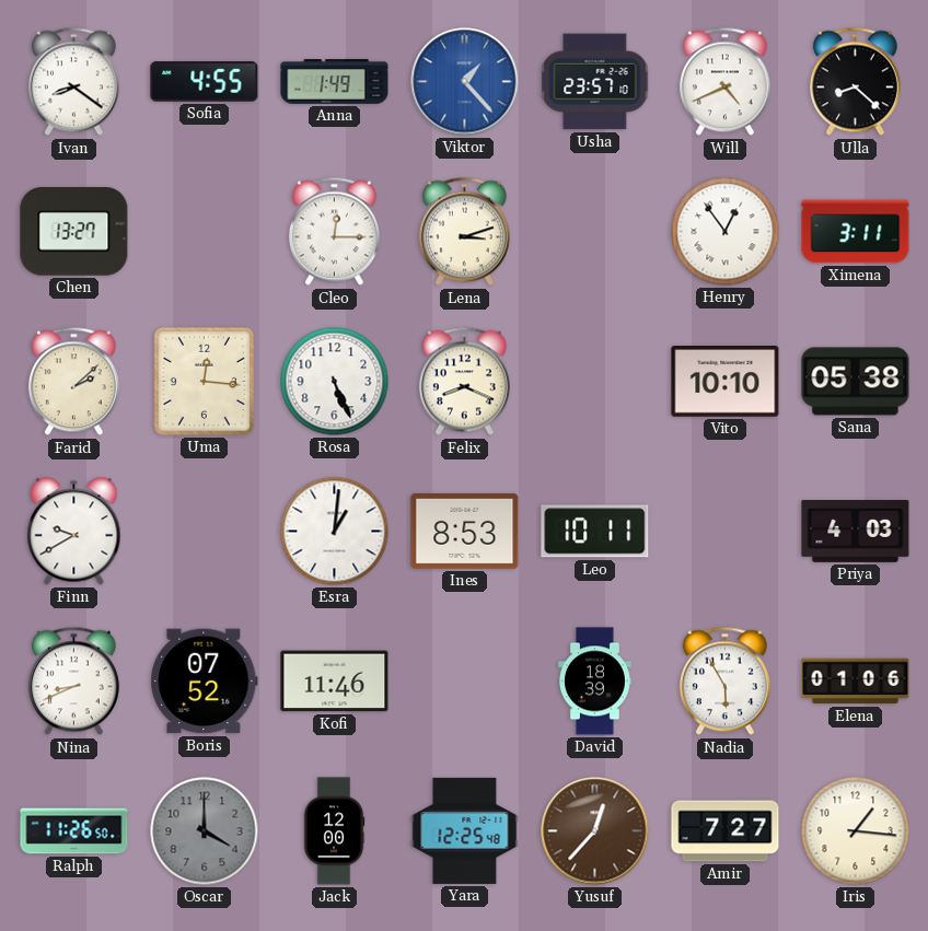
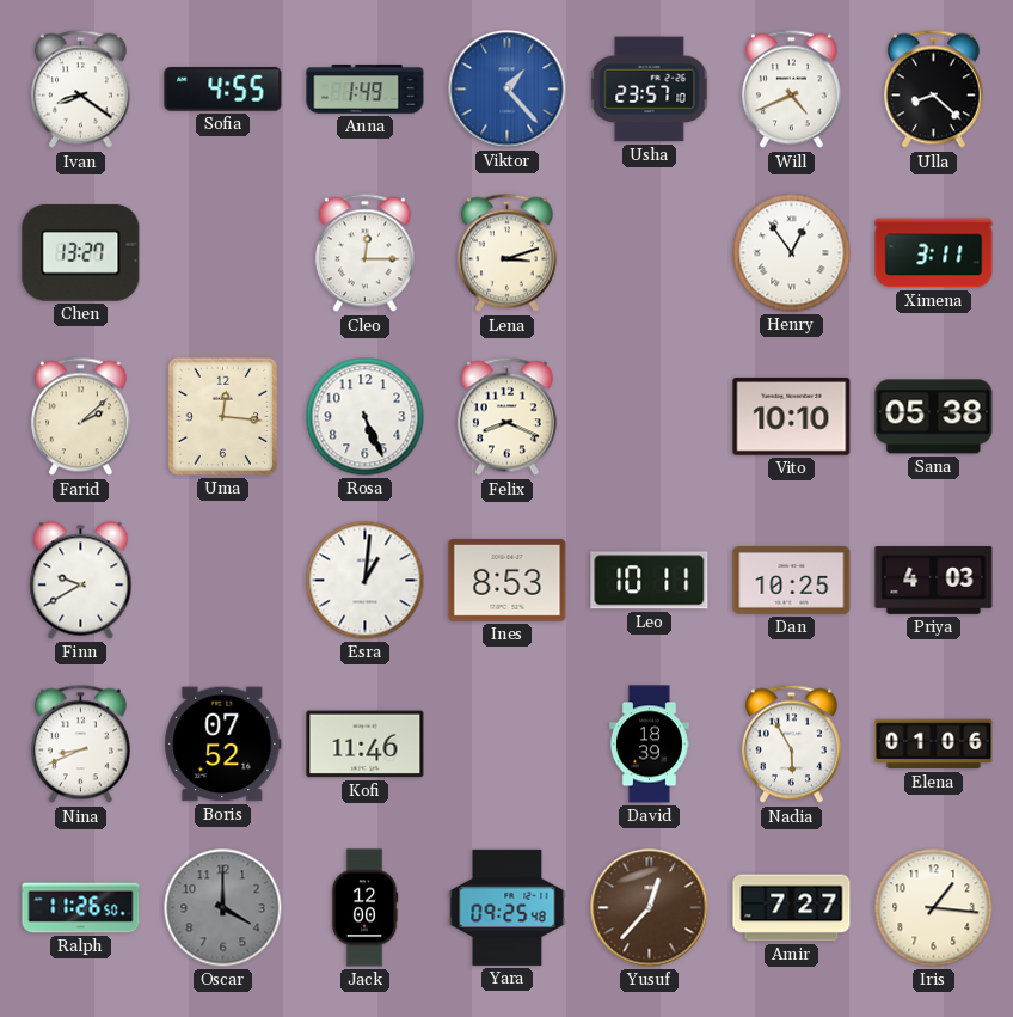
Dan: none -> 10:25 (792, 581)
Yara: 12:25 -> 09:25 (508, 907)
